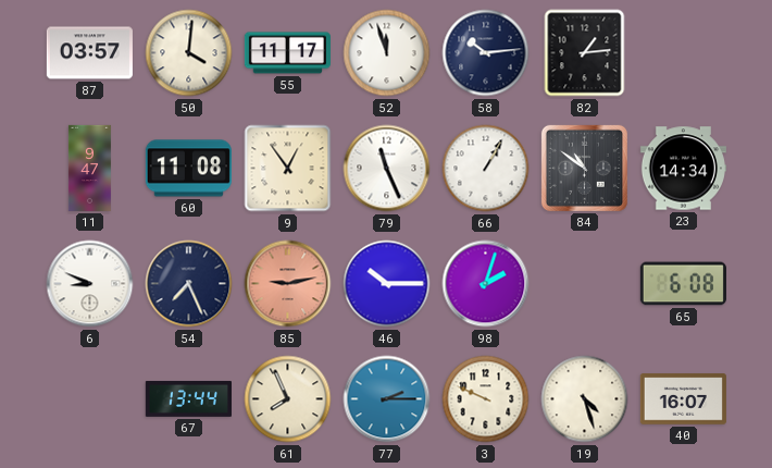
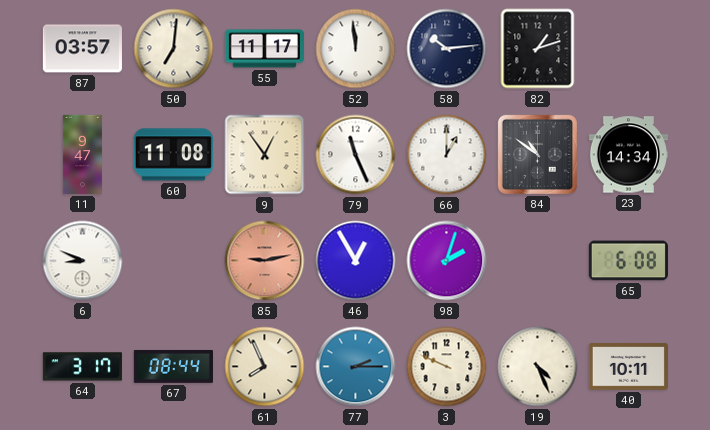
50: 4:01 -> 7:01 (174, 49)
52: 11:57 -> 11:59 (356, 49)
82: 1:14 -> 1:12 (538, 49)
66: 1:05 -> 1:00 (447, 155)
54: 7:26 -> none (189, 284)
46: 10:15 -> 12:55 (356, 261)
64: none -> 3:17 (82, 367)
67: 13:44 -> 08:44 (173, 366)
19: 4:27 -> 4:26 (538, 367)
40: 16:07 -> 10:11 (628, 367)
